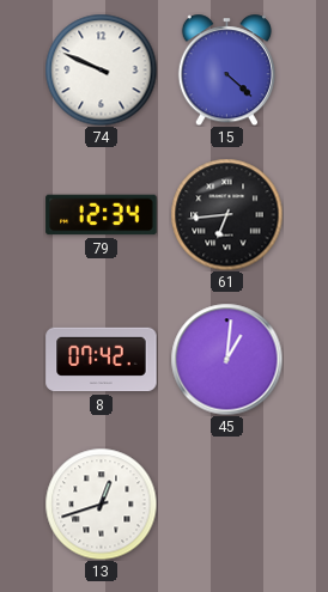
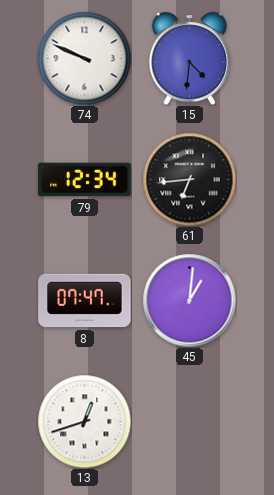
15: 4:22 -> 4:31 (189, 58)
8: 07:42 -> 07:47 (85, 301)
